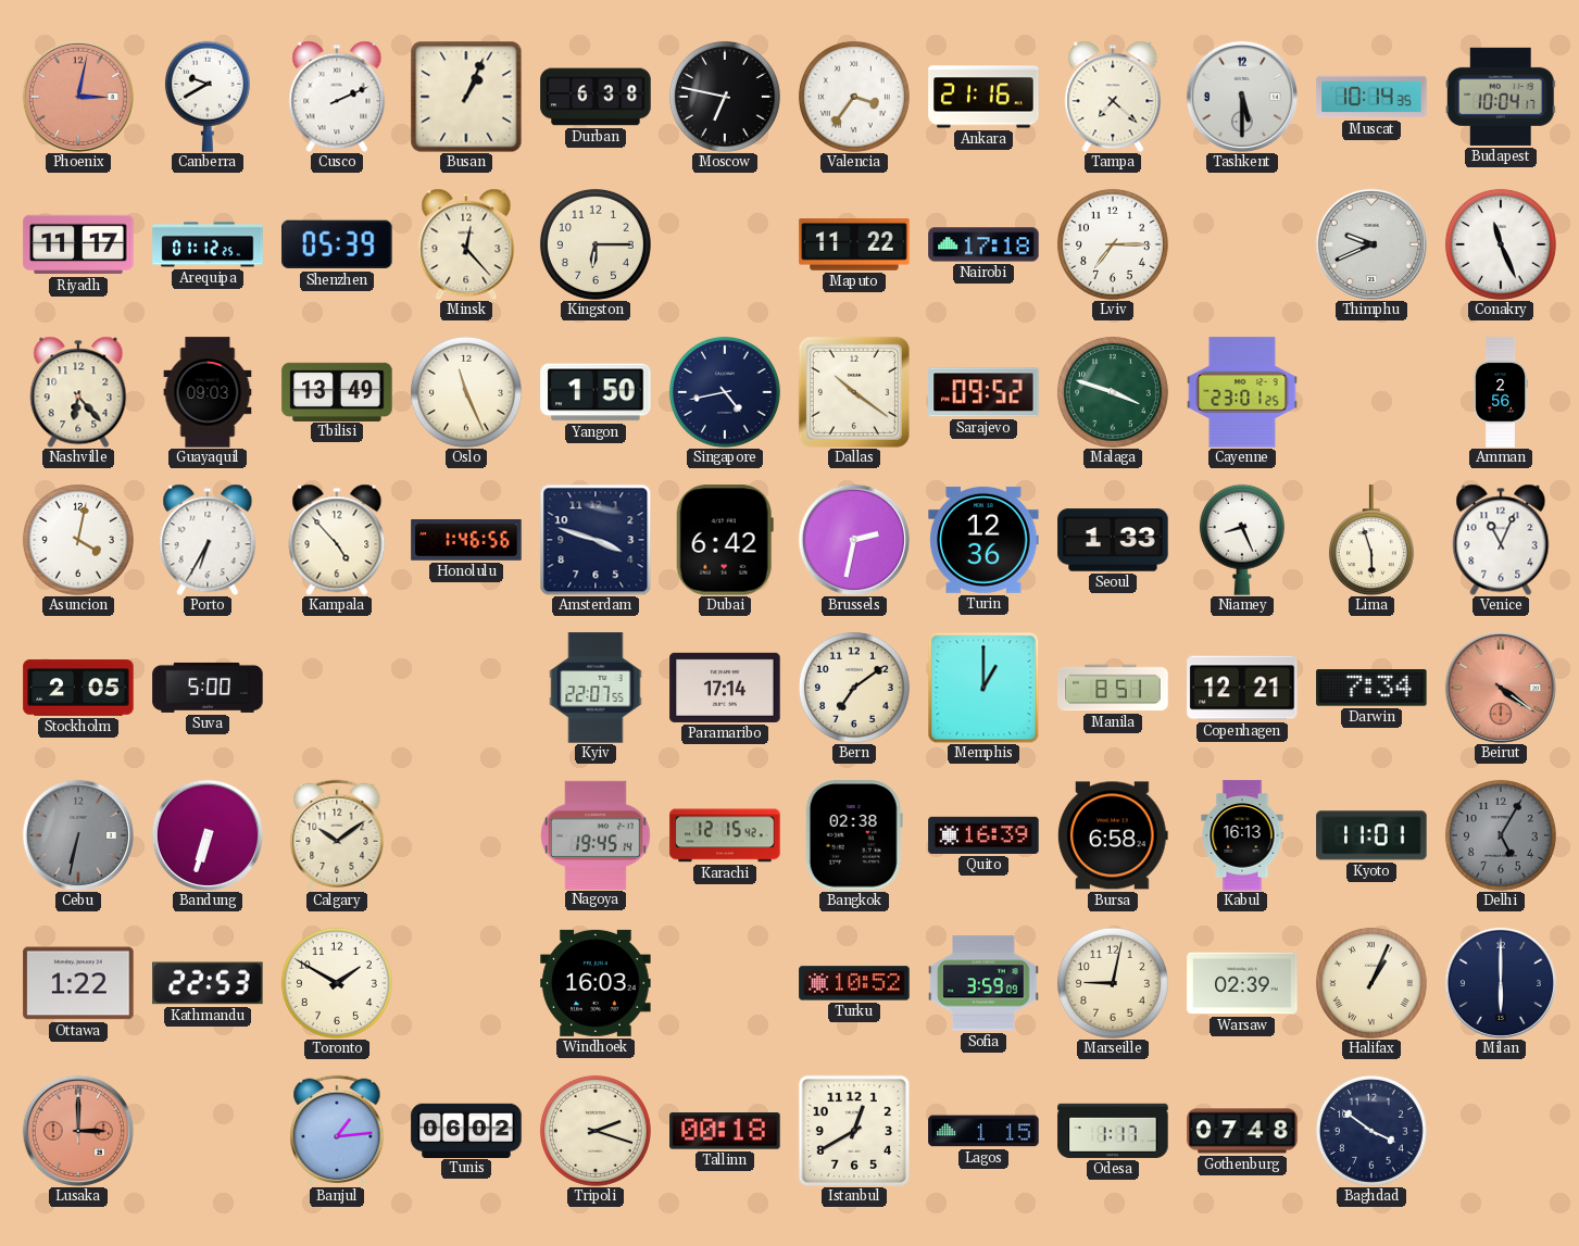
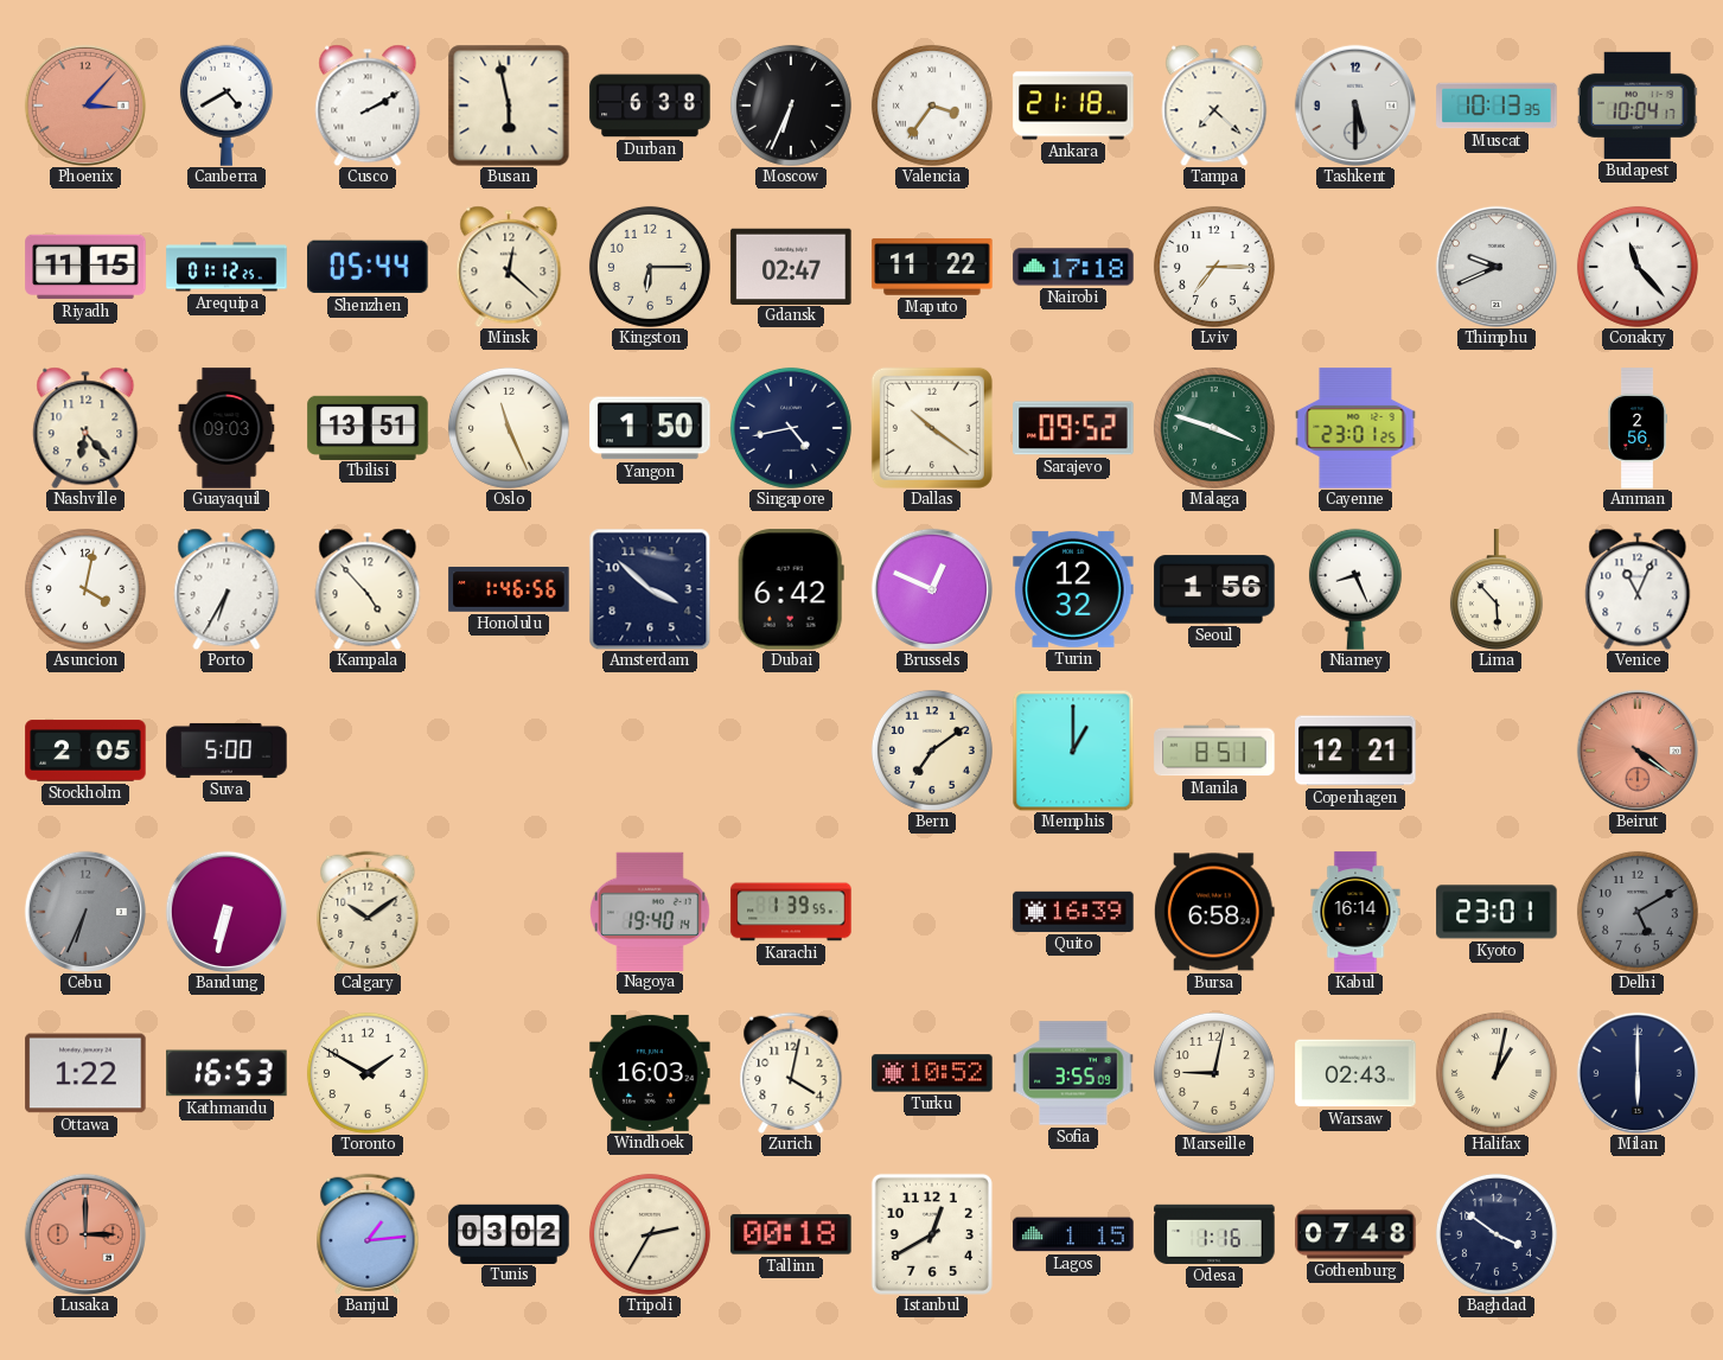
Phoenix: 3:02 -> 3:07 (85, 106)
Canberra: 9:40 -> 4:40 (226, 106)
Cusco: 2:11 -> 2:10 (368, 106)
Busan: 1:04 -> 5:58 (509, 106)
Moscow: 6:47 -> 6:34 (791, 106)
Ankara: 21:16 -> 21:18 (1073, 106)
Muscat: 10:14 -> 10:13 (1497, 106)
Riyadh: 11:17 -> 11:15 (85, 267)
Shenzhen: 05:39 -> 05:44 (368, 267)
Minsk: 12:23 -> 12:22 (509, 267)
Gdansk: none -> 02:47 (791, 266)
Conakry: 11:26 -> 11:23 (1638, 267)
Tbilisi: 13:49 -> 13:51 (368, 427)
Amsterdam: 3:48 -> 3:52 (650, 589)
Brussels: 2:32 -> 12:49 (932, 589)
Turin: 12:36 -> 12:32 (1073, 589)
Seoul: 1:33 -> 1:56 (1214, 589)
Lima: 5:57 -> 5:53 (1497, 589)
Kyiv: 22:07 -> none (596, 688)
Paramaribo: 17:14 -> none (725, 688)
Darwin: 7:34 -> none (1371, 688)
Cebu: 6:32 -> 6:34 (85, 912)
Bandung: 6:33 -> 6:32 (226, 912)
Nagoya: 19:45 -> 19:40 (651, 911)
Karachi: 12:15 -> 1:39 (791, 912)
Bangkok: 02:38 -> none (854, 835)
Kabul: 16:13 -> 16:14 (1355, 912)
Kyoto: 11:01 -> 23:01 (1497, 912)
Delhi: 5:05 -> 5:10 (1638, 912)
Kathmandu: 22:53 -> 16:53 (226, 1073)
Zurich: none -> 4:02 (791, 1072)
Sofia: 3:59 -> 3:55 (1073, 1073)
Warsaw: 02:39 -> 02:43 (1355, 1073)
Halifax: 1:04 -> 1:02 (1497, 1073)
Tunis: 06:02 -> 03:02 (509, 1233)
Tripoli: 2:18 -> 2:35 (650, 1234)
Odesa: 1:17 -> 1:16 (1214, 1234)
